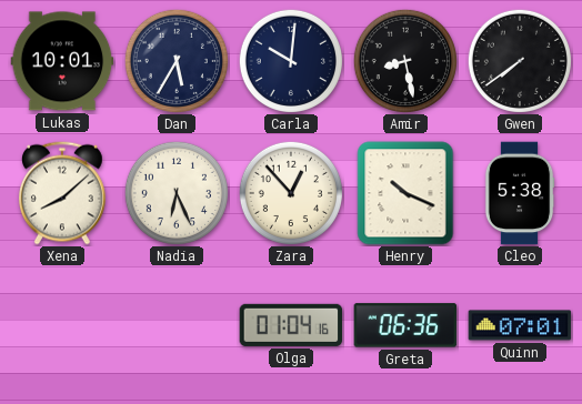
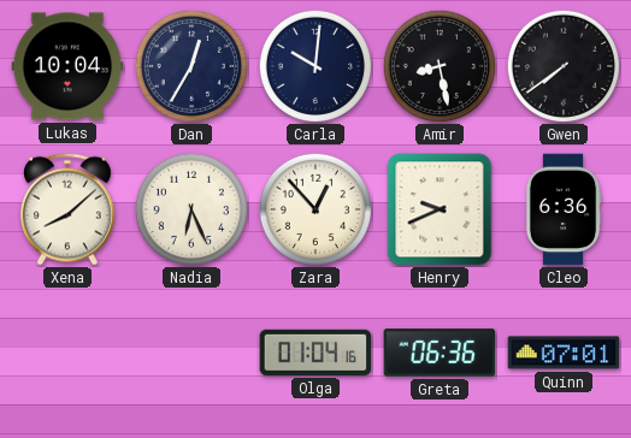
Lukas: 10:01 -> 10:04 (67, 66)
Dan: 5:35 -> 12:35 (191, 66)
Henry: 10:19 -> 9:41 (440, 209)
Cleo: 5:38 -> 6:36 (564, 209)
